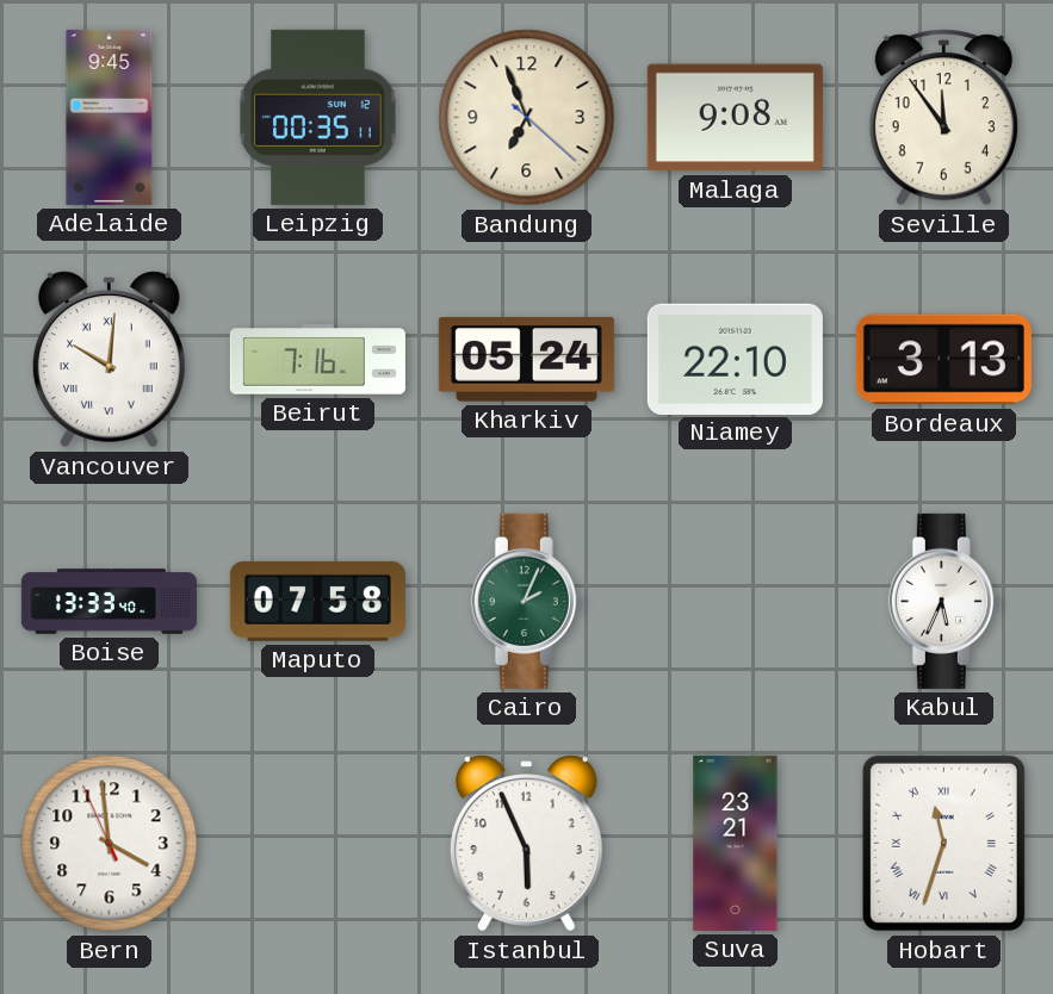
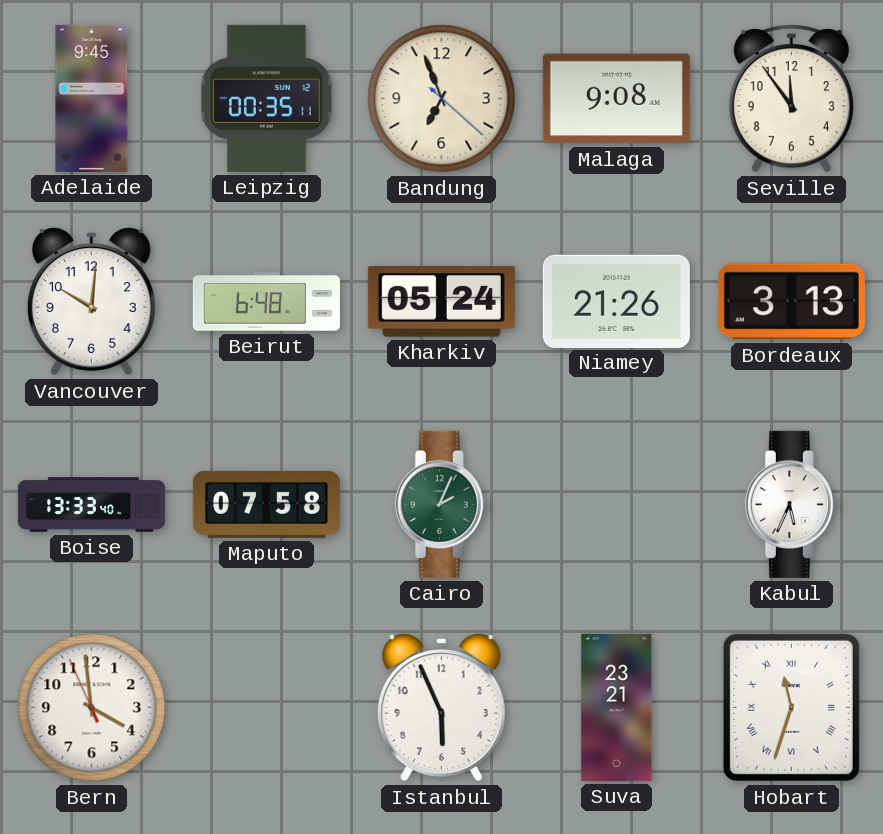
Vancouver numerals: Roman -> Arabic (91, 302)
Beirut: 7:16 -> 6:48 (266, 302)
Niamey: 22:10 -> 21:26 (616, 301)
